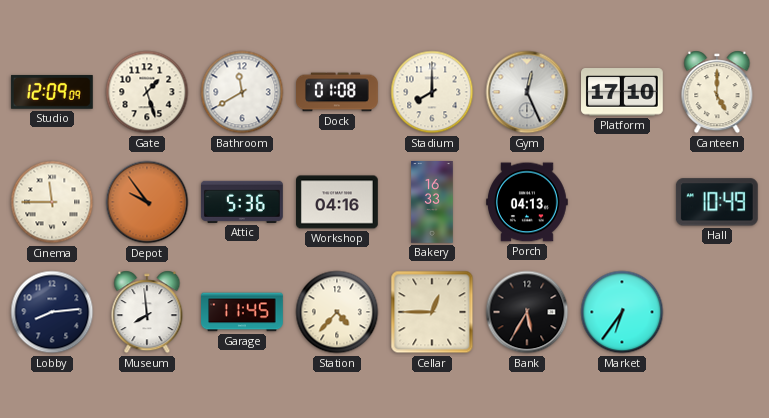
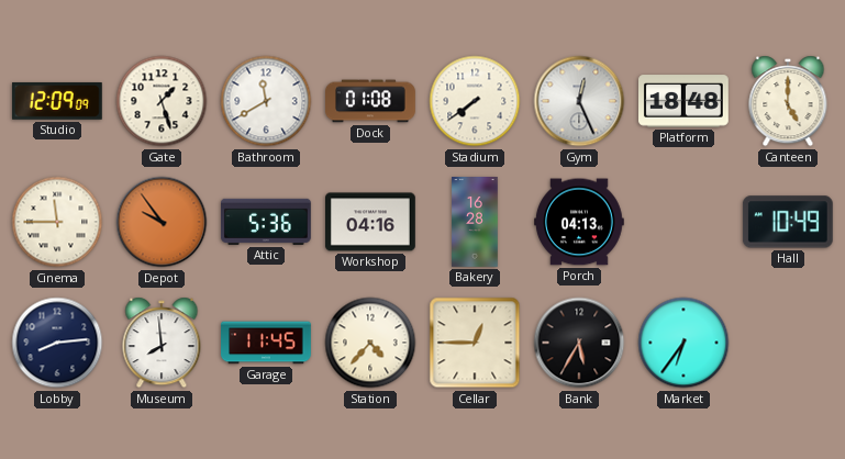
Stadium: 8:00 -> 7:39 (475, 101)
Platform: 17:10 -> 18:48 (685, 101)
Bakery: 16:33 -> 16:28 (475, 222)
